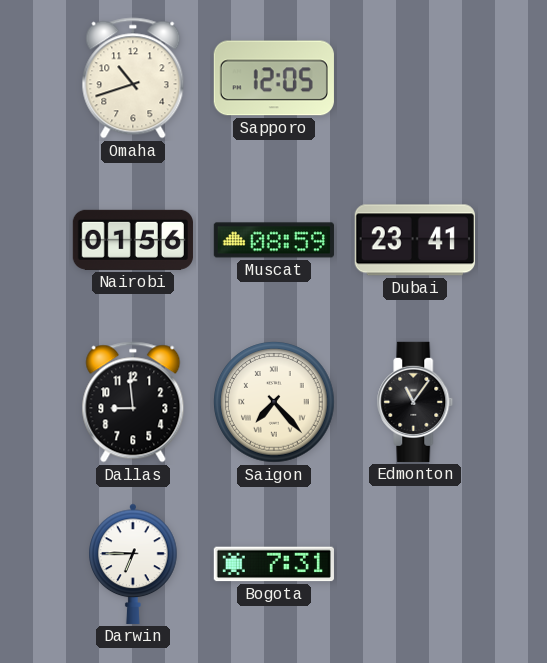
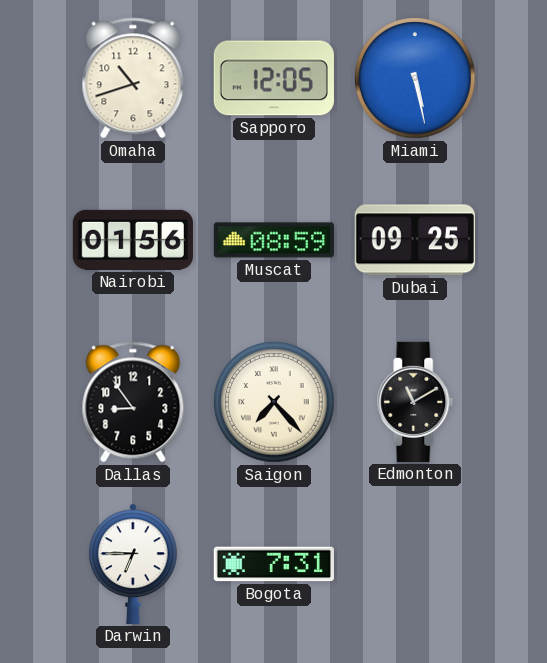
Miami: none -> 5:28 (415, 78)
Dubai: 23:41 -> 09:25 (415, 240)
Dallas: 8:59 -> 8:54 (133, 402)
Edmonton: 11:06 -> 11:10 (415, 402)
